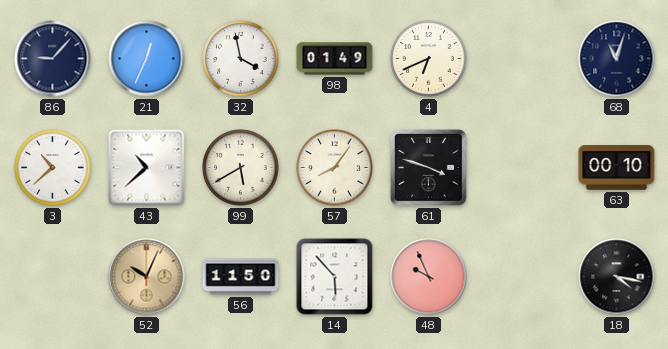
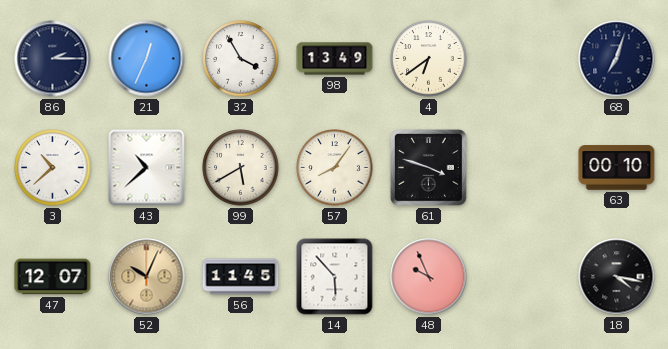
86: 9:07 -> 2:15 (53, 59)
32: 3:58 -> 3:55 (241, 59)
98: 01:49 -> 13:49 (335, 59)
4: 6:41 -> 6:39 (429, 59)
68: 11:03 -> 7:03 (617, 59)
47: none -> 12:07 (53, 277)
56: 11:50 -> 11:45 (241, 277)
